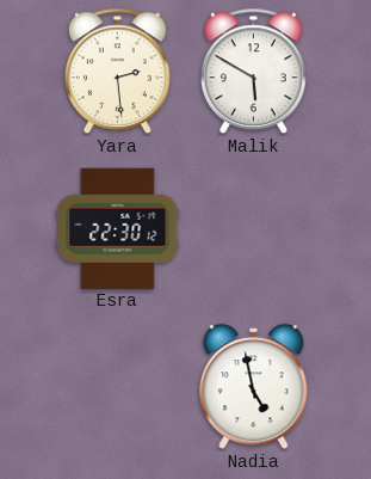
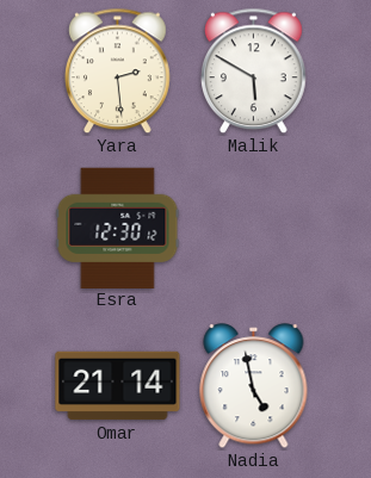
Esra: 22:30 -> 12:30 (118, 228)
Omar: none -> 21:14 (118, 386)
